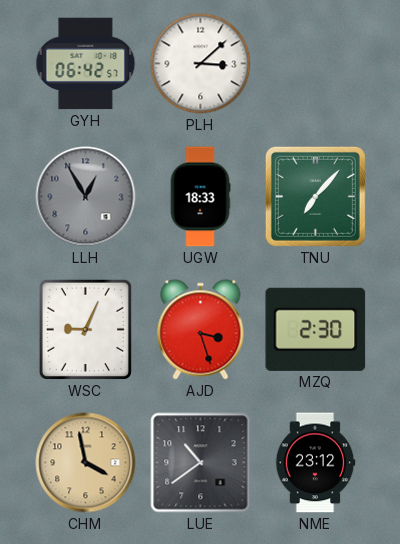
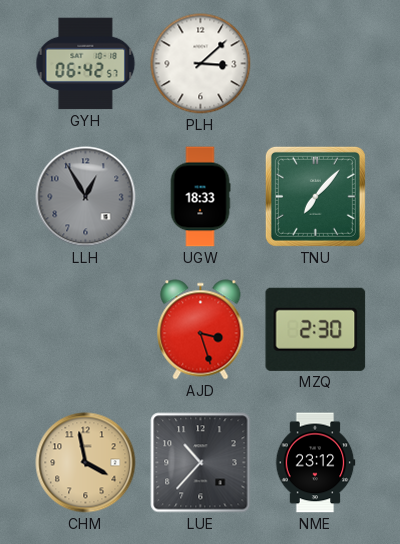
WSC: 9:04 -> none (85, 329)
LUE: 10:39 -> 10:37 (201, 463)
